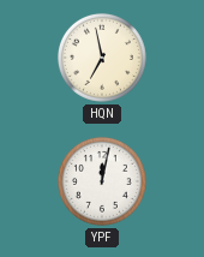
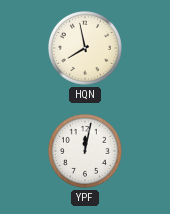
HQN: 6:58 -> 7:58 (85, 48)
